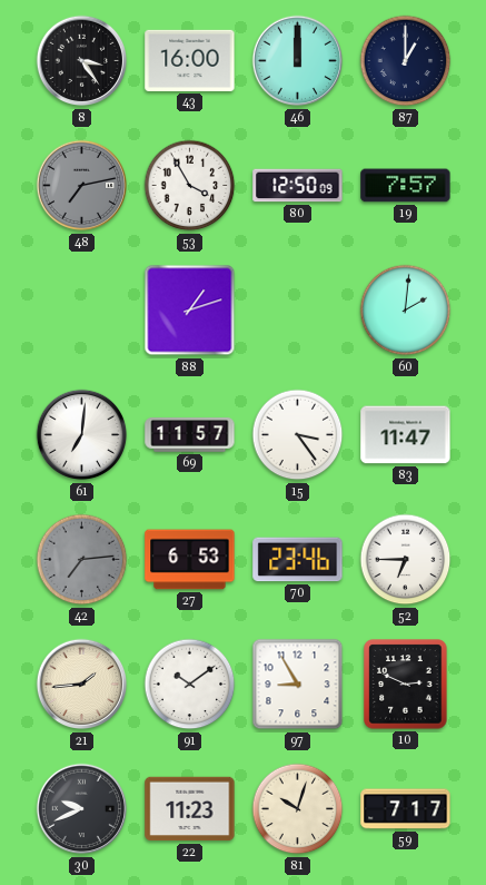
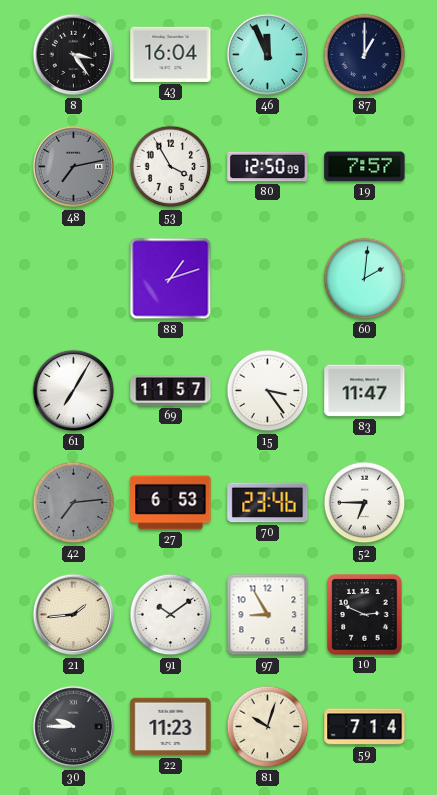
43: 16:00 -> 16:04 (171, 54)
46: 12:00 -> 11:56 (268, 55)
61: 7:01 -> 7:05 (74, 391)
30: 9:41 -> 9:45 (74, 727)
59: 7:17 -> 7:14 (365, 727)
